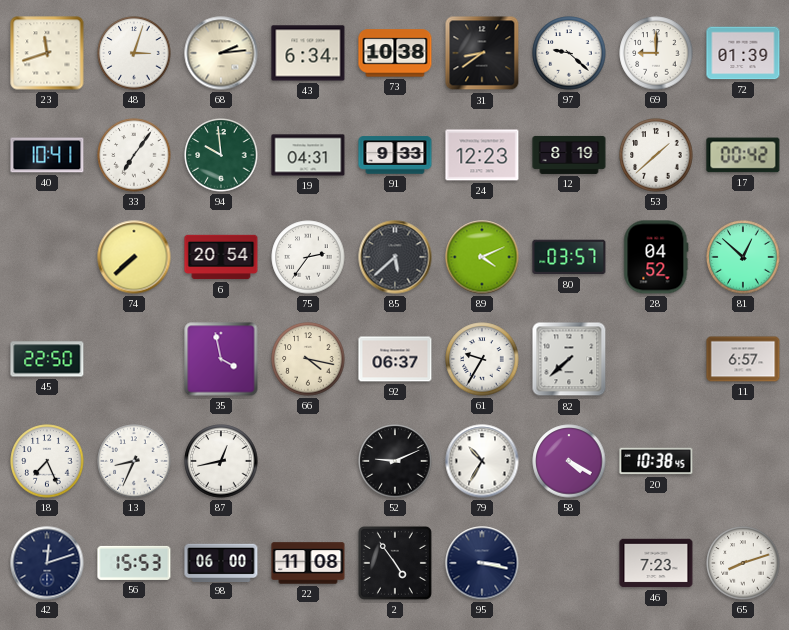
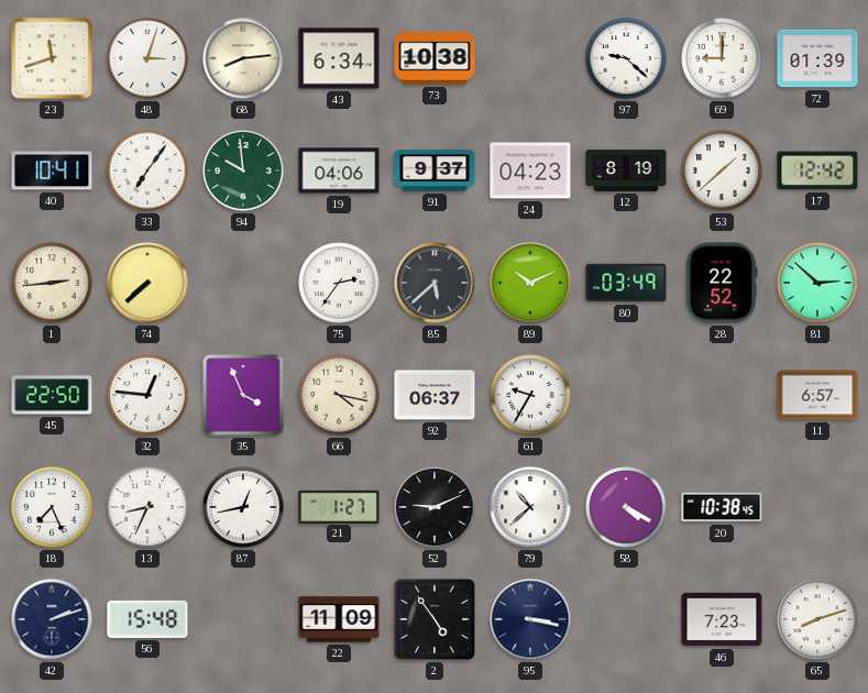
68: 2:14 -> 8:14 (243, 58)
31: 8:39 -> none (482, 53)
19: 04:31 -> 04:06 (339, 170)
91: 9:33 -> 9:37 (435, 170)
24: 12:23 -> 04:23 (530, 170)
17: 00:42 -> 12:42 (817, 170)
1: none -> 2:44 (52, 283)
6: 20:54 -> none (221, 257)
89: 4:11 -> 10:11 (530, 283)
80: 03:57 -> 03:49 (626, 283)
28: 04:52 -> 22:52 (722, 283)
81: 12:52 -> 2:52 (817, 283)
32: none -> 12:46 (147, 395)
35: 3:58 -> 3:56 (243, 395)
82: 7:38 -> none (569, 359)
21: none -> 1:27 (339, 506)
79: 10:35 -> 10:38 (530, 507)
42: 12:12 -> 2:12 (52, 619)
56: 15:53 -> 15:48 (147, 619)
98: 06:00 -> none (221, 562)
22: 11:08 -> 11:09 (339, 619)
